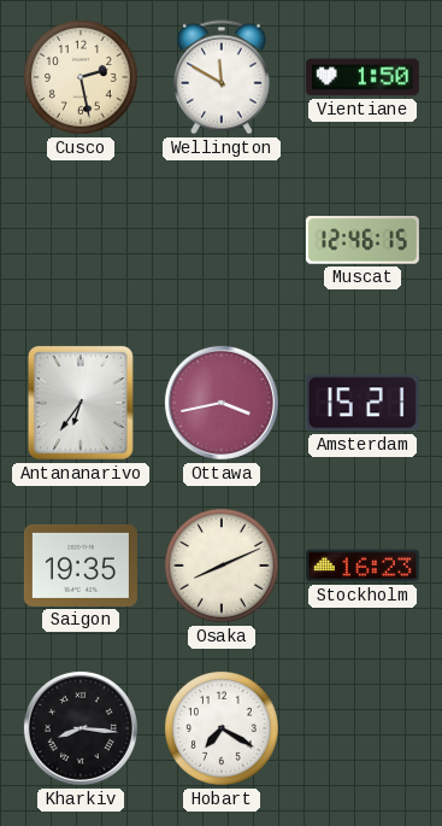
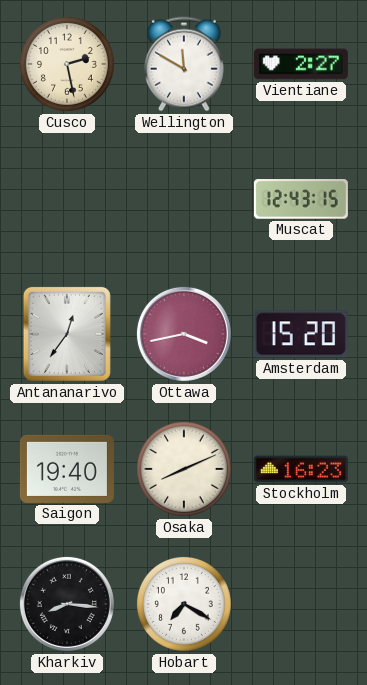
Vientiane: 1:50 -> 2:27 (301, 64)
Muscat: 12:46 -> 12:43 (301, 199)
Antananarivo: 6:36 -> 12:36 (67, 334)
Amsterdam: 15:21 -> 15:20 (301, 334)
Saigon: 19:35 -> 19:40 (67, 469)
